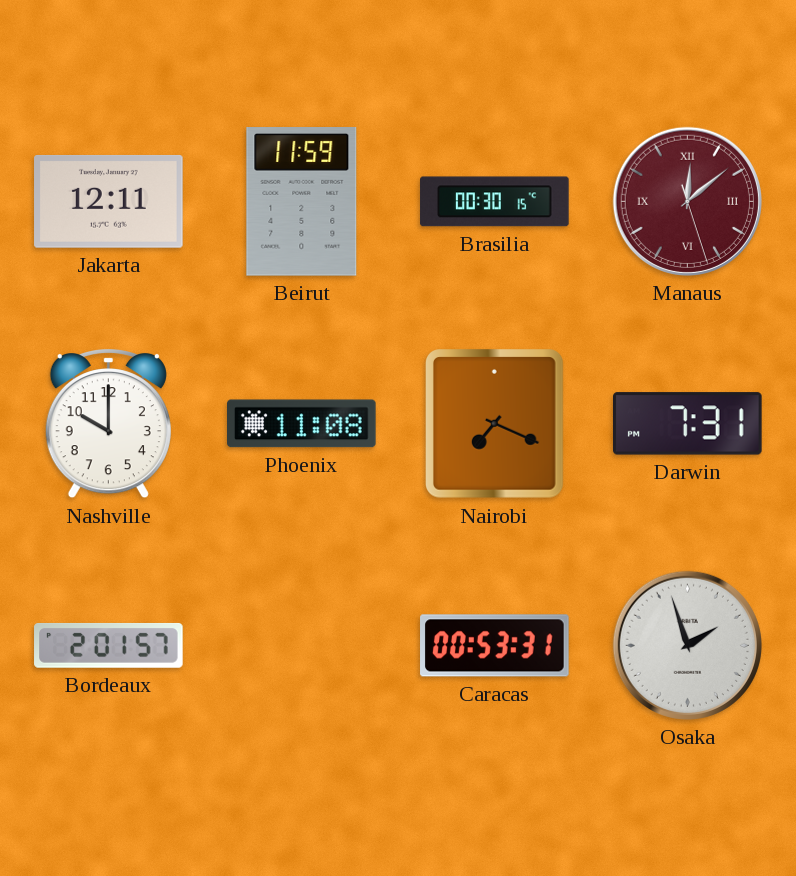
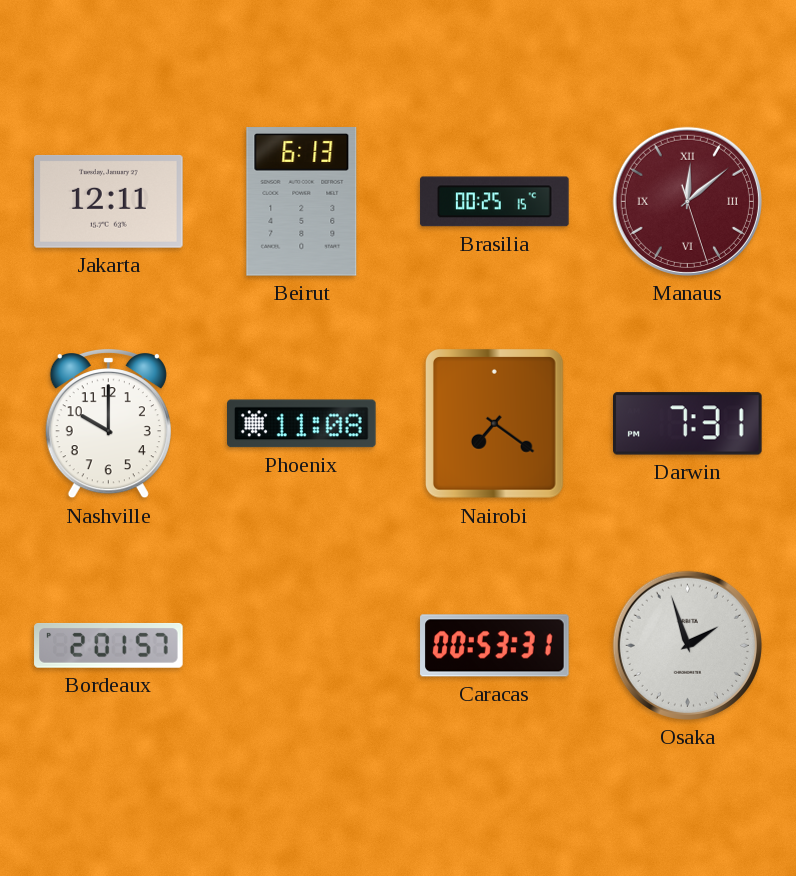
Beirut: 11:59 -> 6:13 (302, 202)
Brasilia: 00:30 -> 00:25 (495, 202)
Nairobi: 7:19 -> 7:21 (495, 424)
